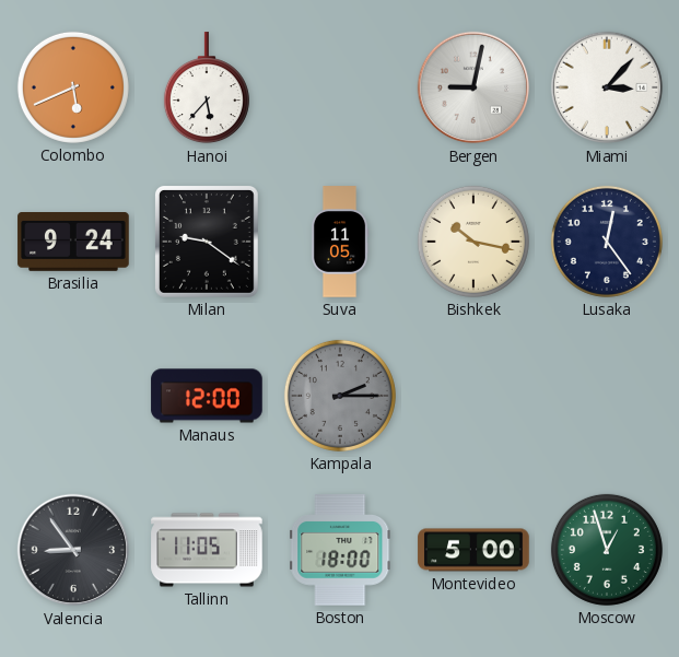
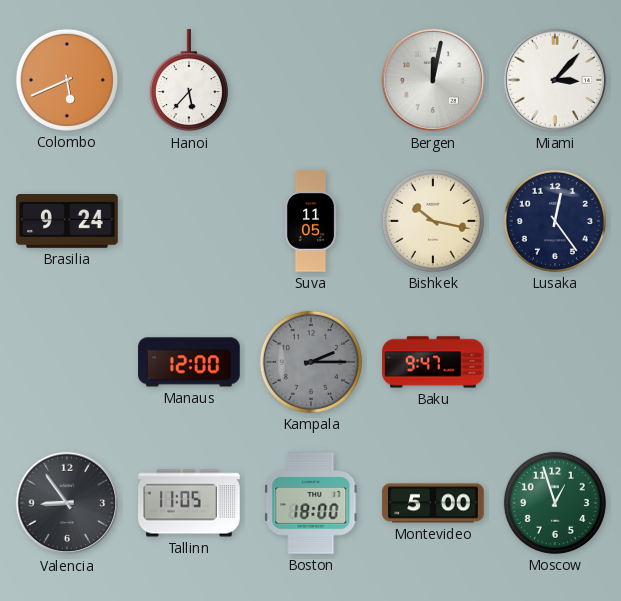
Bergen: 9:02 -> 12:02 (433, 80)
Milan: 9:21 -> none (207, 242)
Baku: none -> 9:47 (433, 362)
